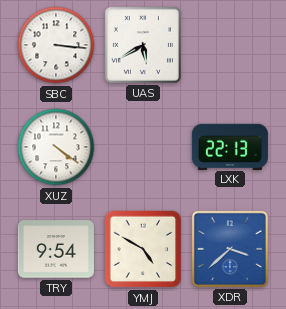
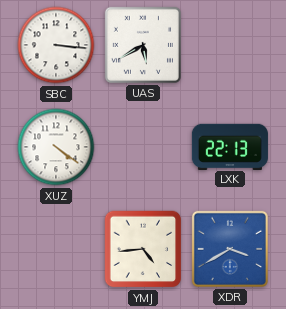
TRY: 9:54 -> none (56, 249)
YMJ: 4:50 -> 4:44 (143, 249)
XDR: 3:38 -> 3:40 (230, 249)
